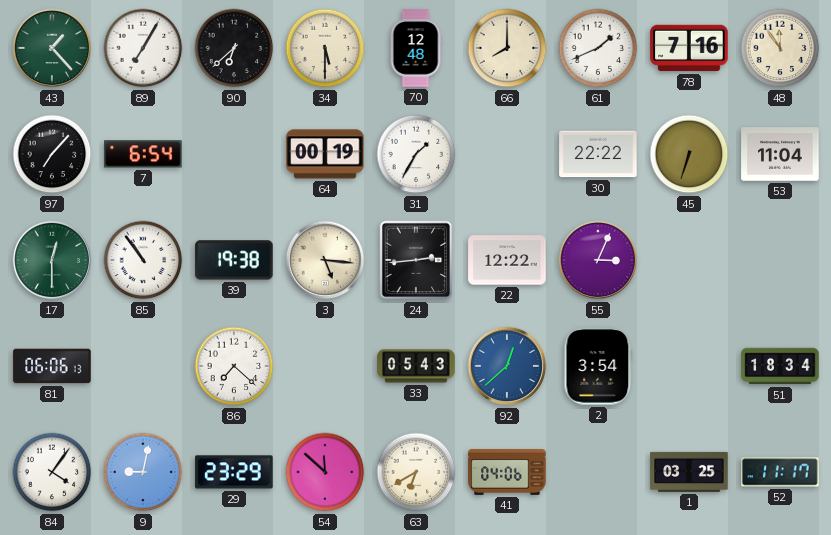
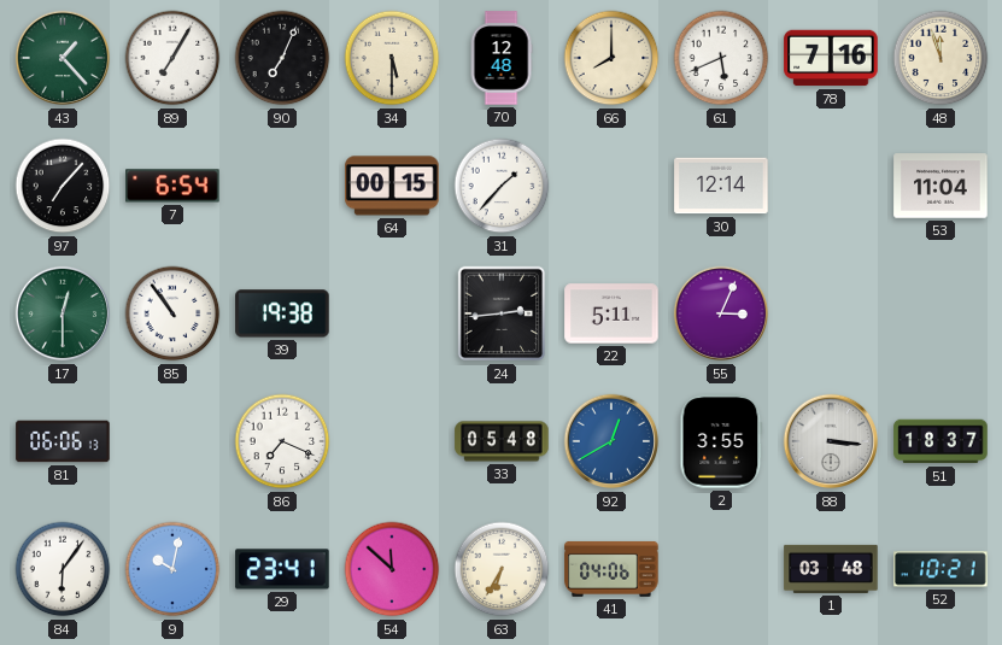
90: 6:38 -> 7:04 (282, 58)
61: 1:41 -> 5:41 (721, 58)
48: 11:54 -> 11:57 (941, 58)
64: 00:19 -> 00:15 (392, 186)
31: 1:35 -> 1:37 (502, 186)
30: 22:22 -> 12:14 (721, 186)
45: 6:33 -> none (689, 154)
3: 5:16 -> none (325, 260)
22: 12:22 -> 5:11 (611, 313)
86: 7:22 -> 7:19 (282, 441)
33: 05:43 -> 05:48 (502, 441)
92: 12:38 -> 12:40 (611, 441)
2: 3:54 -> 3:55 (721, 441)
88: none -> 3:16 (831, 441)
51: 18:34 -> 18:37 (941, 441)
84: 4:06 -> 6:06 (63, 569)
9: 9:02 -> 10:02 (172, 569)
29: 23:29 -> 23:41 (282, 569)
63: 6:40 -> 6:35 (502, 569)
1: 03:25 -> 03:48 (831, 569)
52: 11:17 -> 10:21 (941, 569)
